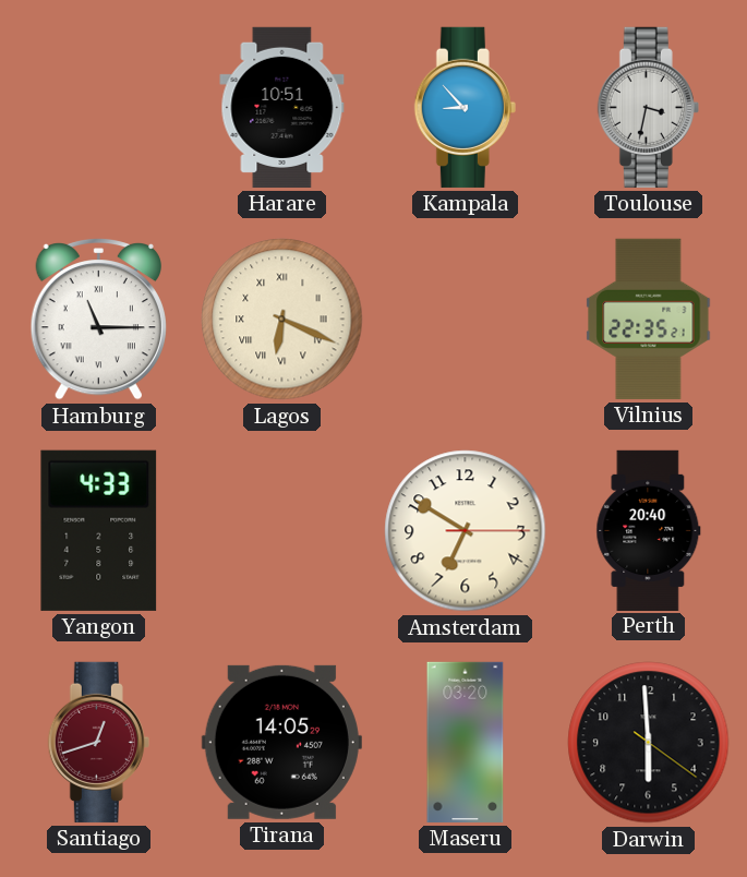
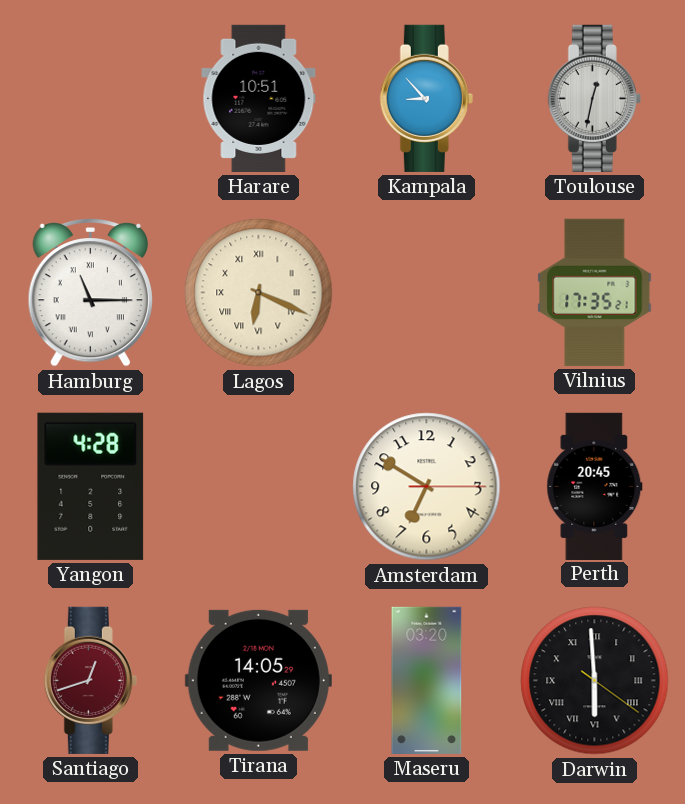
Toulouse: 3:32 -> 12:32 (594, 98)
Vilnius: 22:35 -> 17:35 (595, 292)
Yangon: 4:33 -> 4:28 (91, 486)
Perth: 20:40 -> 20:45 (595, 486)
Darwin numerals: Arabic -> Roman (595, 681)
